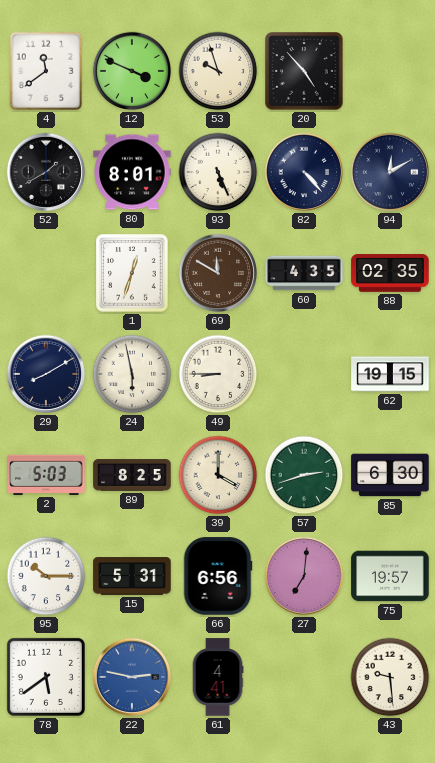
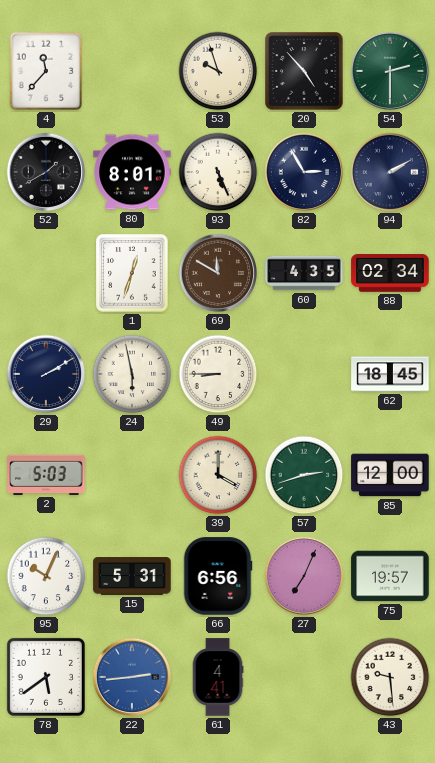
4: 11:39 -> 11:37 (46, 71)
12: 3:49 -> none (132, 71)
54: none -> 2:30 (390, 71)
82: 4:23 -> 2:55 (304, 172)
94: 12:10 -> 2:10 (390, 172)
88: 02:35 -> 02:34 (390, 273)
29: 8:10 -> 2:10 (46, 374)
62: 19:15 -> 18:45 (390, 374)
89: 8:25 -> none (132, 475)
85: 6:30 -> 12:00 (390, 475)
95: 10:15 -> 10:04 (46, 576)
27: 7:01 -> 7:04 (304, 576)
22: 2:47 -> 2:44 (132, 677)
